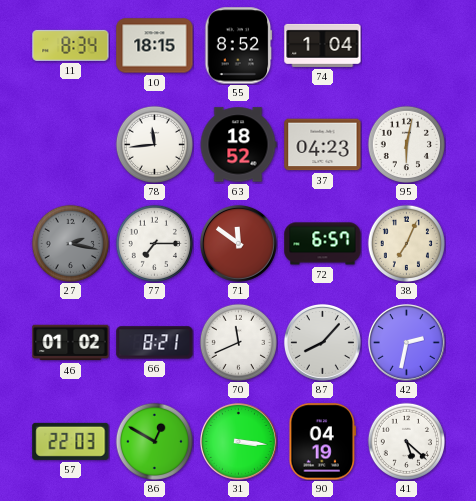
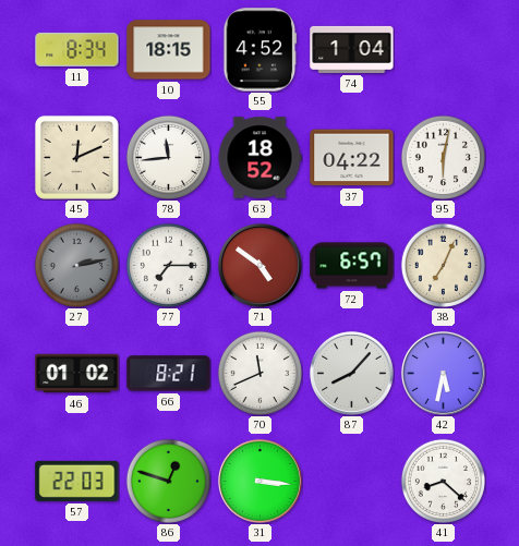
55: 8:52 -> 4:52 (261, 50)
45: none -> 12:11 (76, 157)
37: 04:23 -> 04:22 (352, 158)
27: 2:17 -> 2:13 (76, 265)
71: 11:51 -> 4:51 (259, 265)
42: 2:32 -> 5:32 (443, 373)
86: 12:50 -> 12:48 (168, 481)
90: 04:19 -> none (323, 442)
41: 5:22 -> 8:22 (443, 481)
